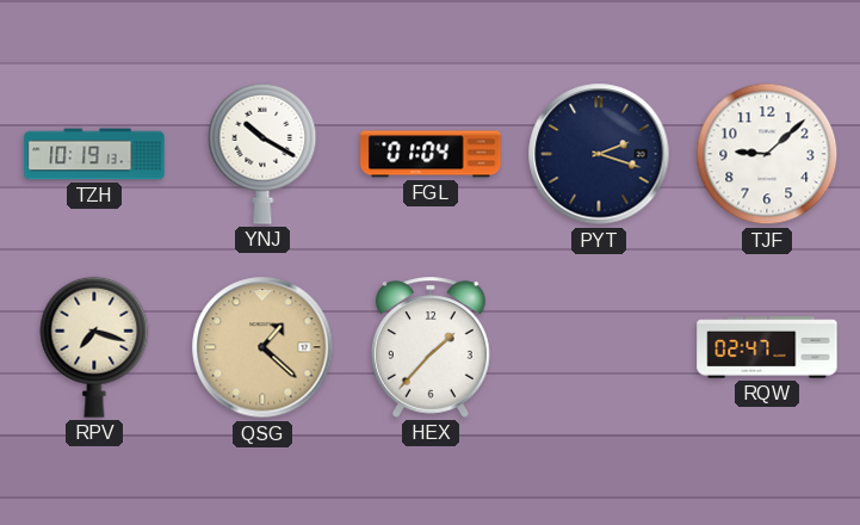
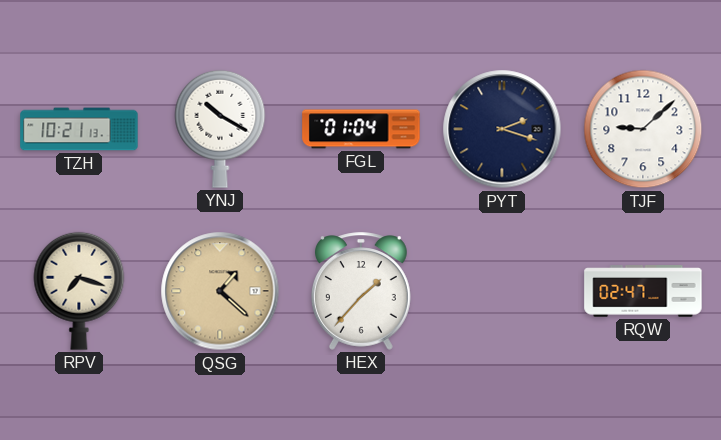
TZH: 10:19 -> 10:21 (79, 129)
